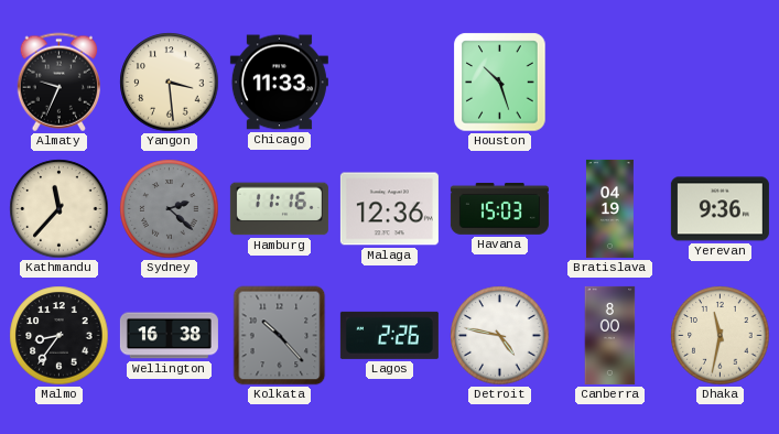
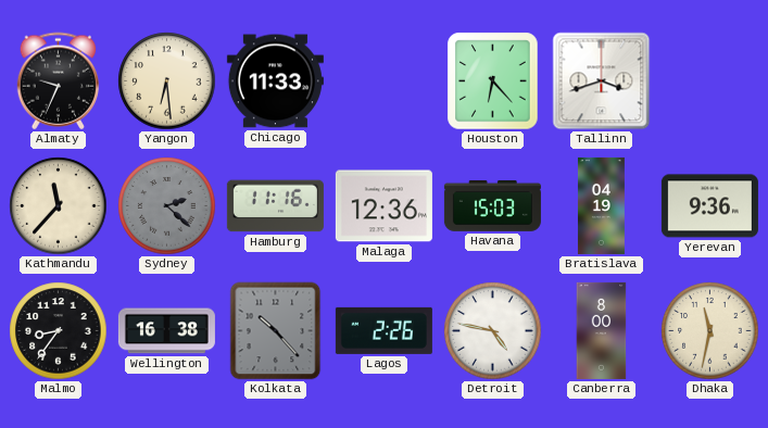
Yangon: 3:29 -> 6:29 (167, 81)
Houston: 10:27 -> 6:23 (493, 81)
Tallinn: none -> 3:42 (602, 81)
